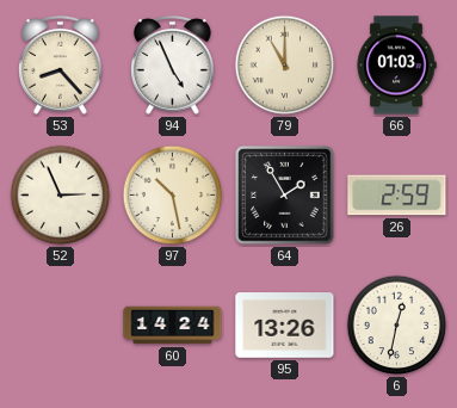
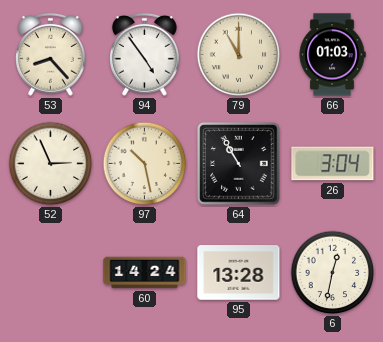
94: 4:56 -> 4:54 (145, 54)
64: 1:55 -> 10:55 (239, 164)
26: 2:59 -> 3:04 (333, 164)
95: 13:26 -> 13:28 (239, 273)
